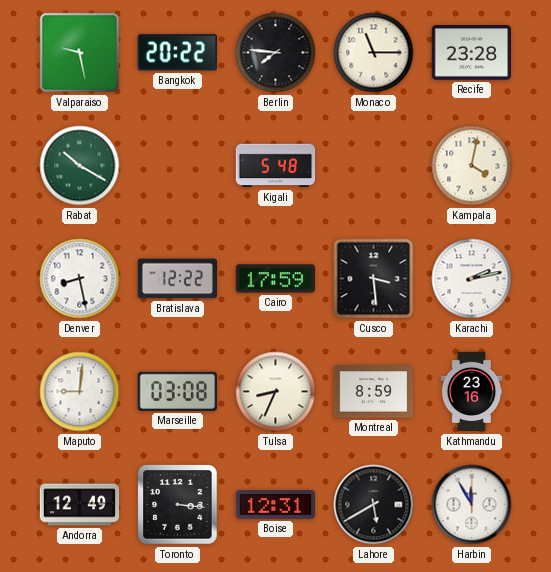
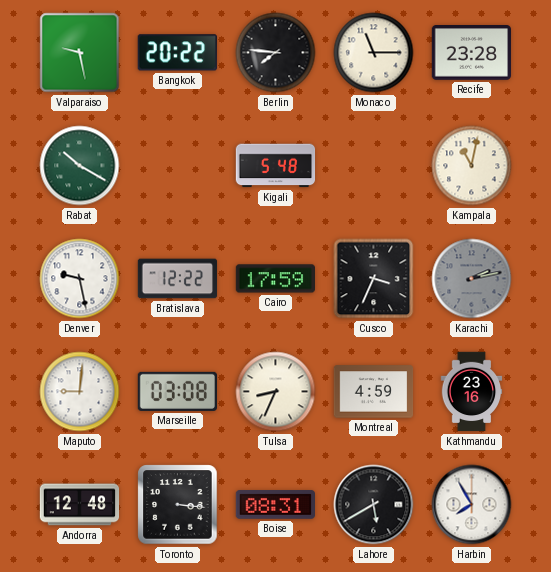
Kampala: 4:02 -> 11:02 (472, 166)
Denver: 8:28 -> 9:28 (80, 279)
Cusco: 3:29 -> 3:34 (374, 279)
Karachi dial: white -> grey (472, 279)
Montreal: 8:59 -> 4:59 (374, 392)
Andorra: 12:49 -> 12:48 (80, 505)
Boise: 12:31 -> 08:31 (275, 505)
Harbin: 11:55 -> 7:55 (472, 505)
